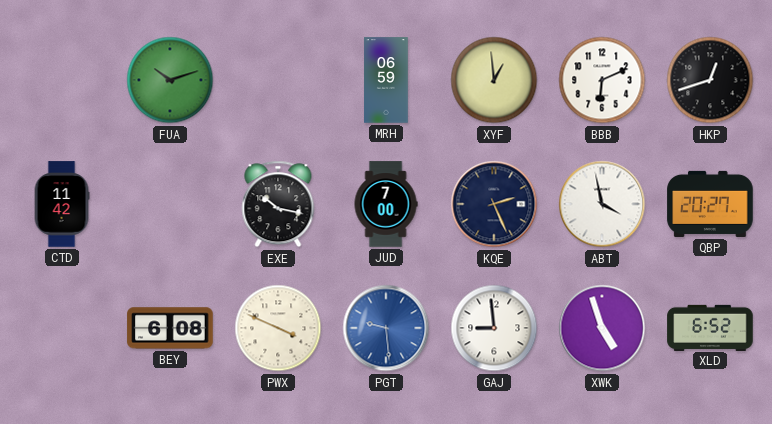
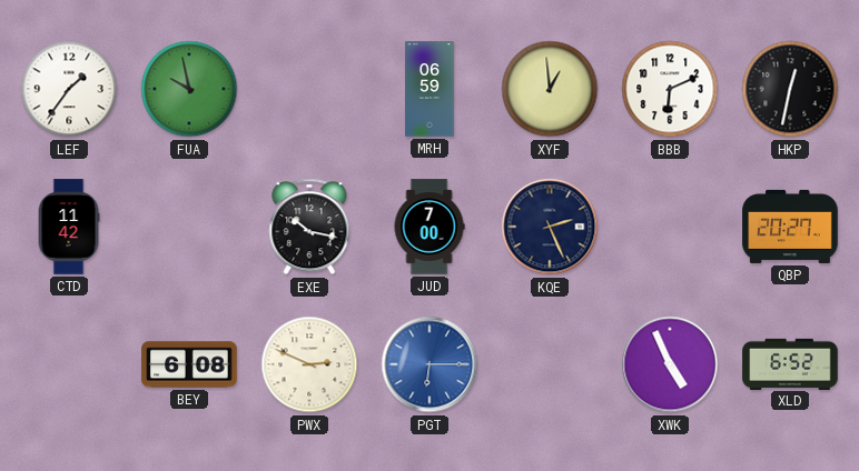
LEF: none -> 1:36 (69, 89)
FUA: 10:12 -> 9:58 (189, 89)
HKP: 12:42 -> 12:32 (790, 89)
ABT: 3:58 -> none (602, 204)
PWX: 3:49 -> 2:49 (309, 364)
PGT: 9:29 -> 6:15 (429, 364)
GAJ: 8:59 -> none (494, 328)
XWK: 4:57 -> 4:56 (670, 364)
